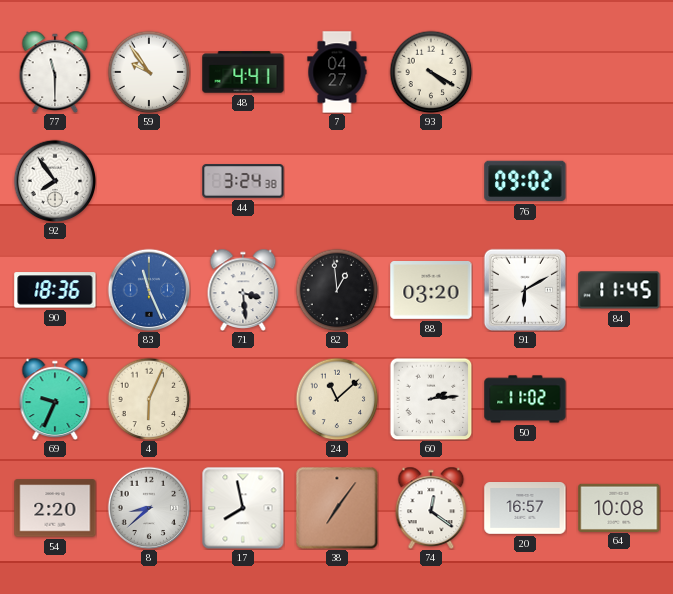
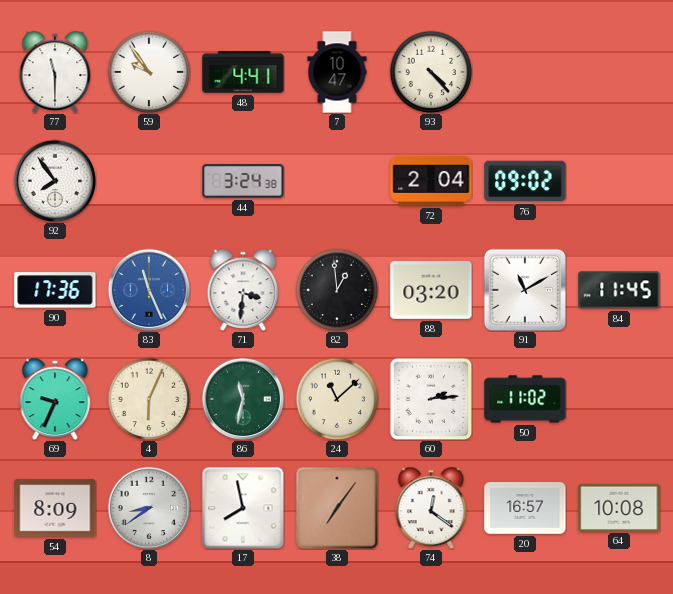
7: 04:27 -> 10:47 (337, 72)
93: 4:20 -> 4:23 (431, 72)
72: none -> 2:04 (431, 181)
90: 18:36 -> 17:36 (55, 290)
71: 3:29 -> 3:31 (243, 290)
91: 6:10 -> 11:10 (525, 290)
86: none -> 11:32 (243, 399)
54: 2:20 -> 8:09 (55, 508)
8: 8:38 -> 8:39 (149, 508)
